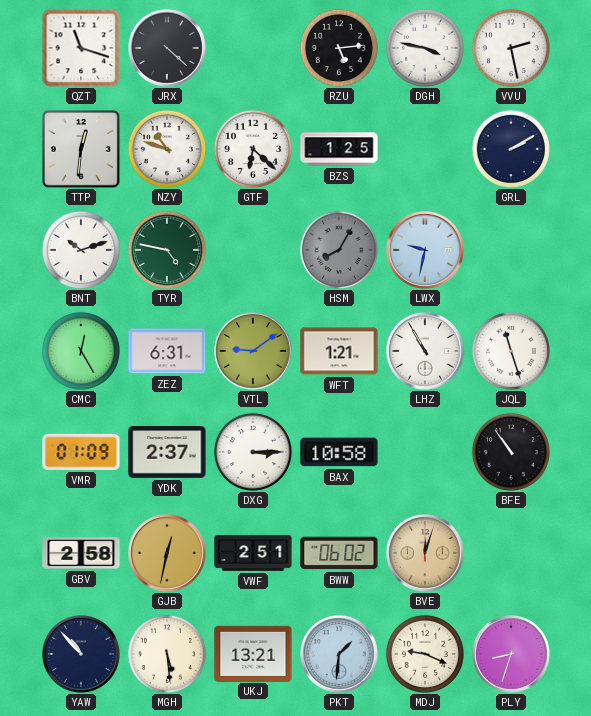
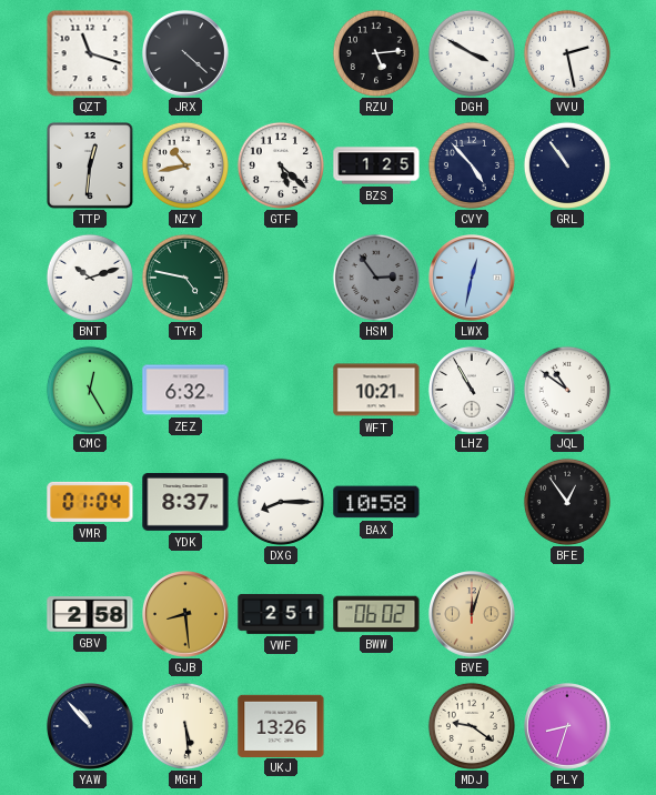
DGH: 3:47 -> 3:50 (472, 53)
NZY: 10:48 -> 10:43 (185, 165)
GTF: 6:22 -> 5:22 (281, 165)
CVY: none -> 4:53 (472, 165)
GRL: 2:10 -> 10:54 (567, 165)
HSM: 8:05 -> 2:54 (376, 278)
LWX: 9:32 -> 12:32 (473, 279)
ZEZ: 6:31 -> 6:32 (185, 390)
VTL: 9:09 -> none (254, 352)
WFT: 1:21 -> 10:21 (376, 390)
JQL: 11:27 -> 10:51 (567, 390)
VMR: 01:09 -> 01:04 (90, 502)
YDK: 2:37 -> 8:37 (185, 503)
DXG: 3:15 -> 8:15 (281, 502)
BFE: 10:54 -> 12:54 (567, 502)
GJB: 12:32 -> 8:29 (186, 615)
UKJ: 13:21 -> 13:26 (281, 725)
PKT: 1:31 -> none (340, 655)
MDJ: 9:19 -> 9:21 (472, 726)
